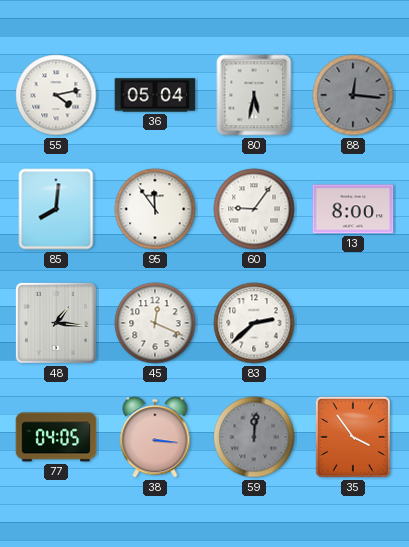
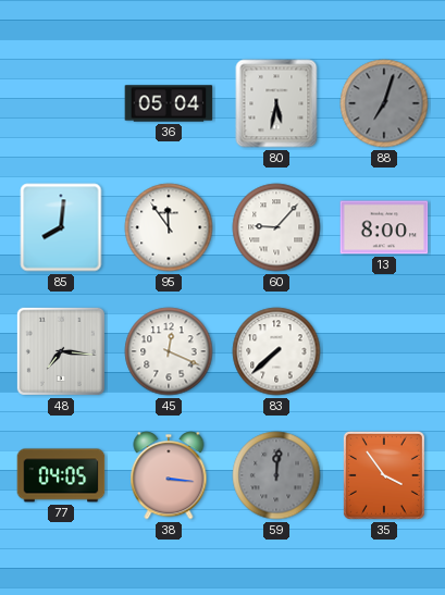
55: 4:13 -> none (56, 95)
88: 12:16 -> 7:03 (384, 103)
60: 9:06 -> 9:07 (276, 227)
48: 1:16 -> 7:16 (61, 351)
83: 2:38 -> 7:38 (276, 351)
